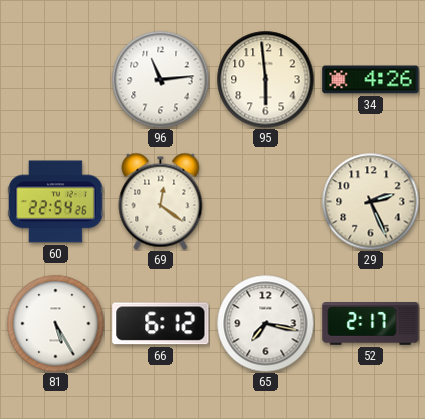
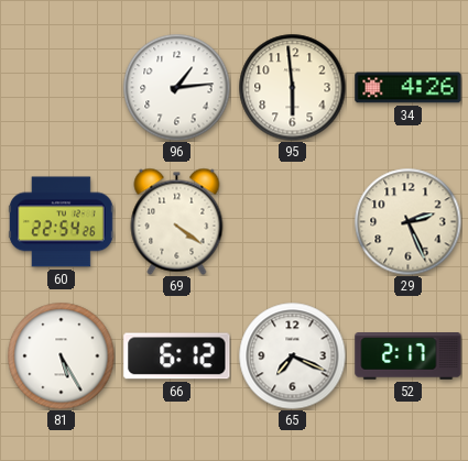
96: 11:14 -> 1:14 (176, 87)
69: 12:21 -> 4:21 (177, 221)
65: 7:17 -> 7:19 (292, 355)
